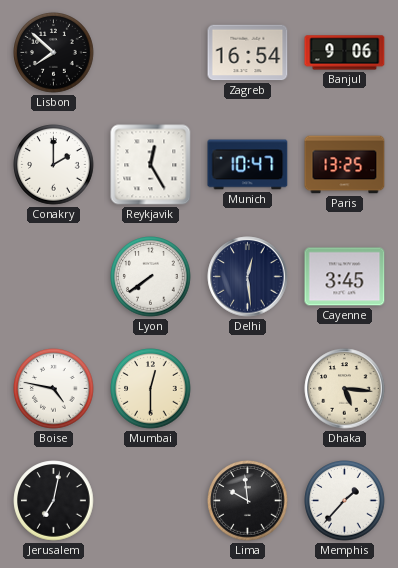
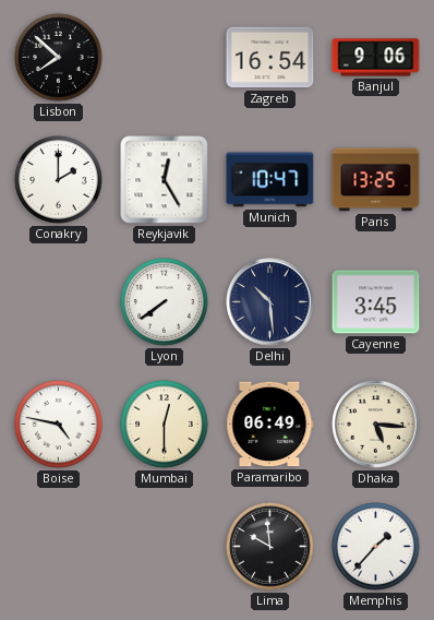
Delhi: 12:29 -> 10:29 (270, 302)
Paramaribo: none -> 06:49 (270, 425)
Jerusalem: 7:02 -> none (54, 501)
